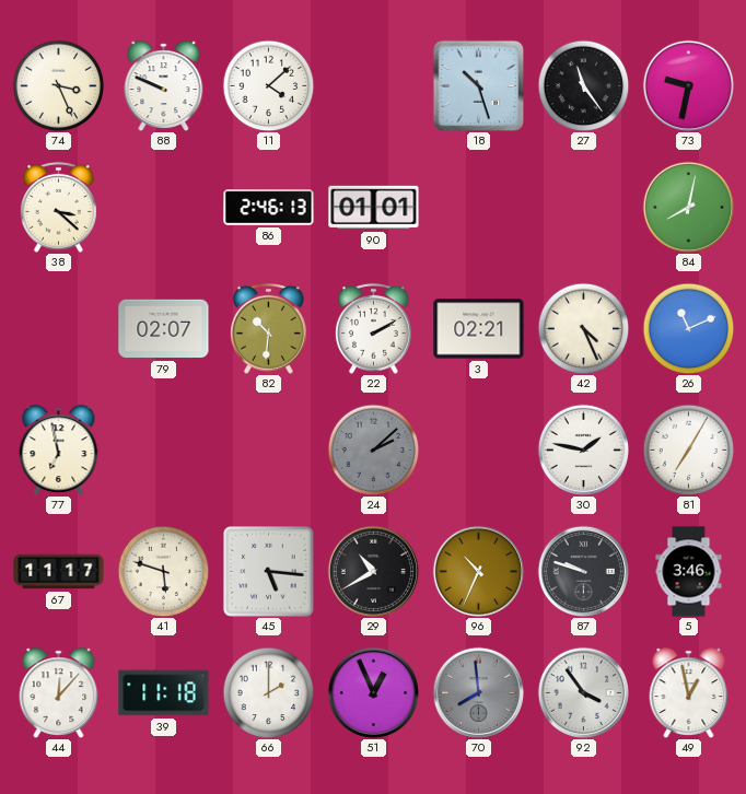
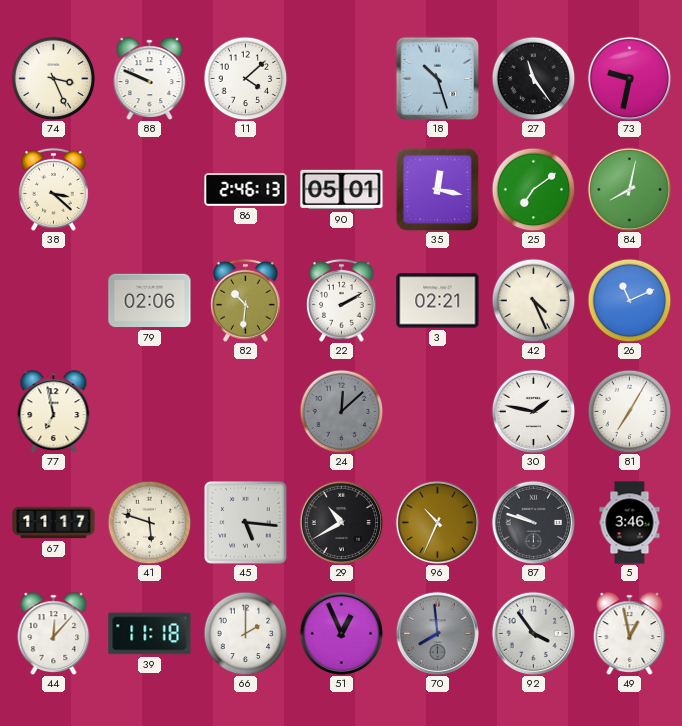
90: 01:01 -> 05:01 (342, 190)
35: none -> 12:17 (437, 189)
25: none -> 7:09 (533, 189)
79: 02:07 -> 02:06 (150, 301)
24: 2:08 -> 12:08 (341, 411)
